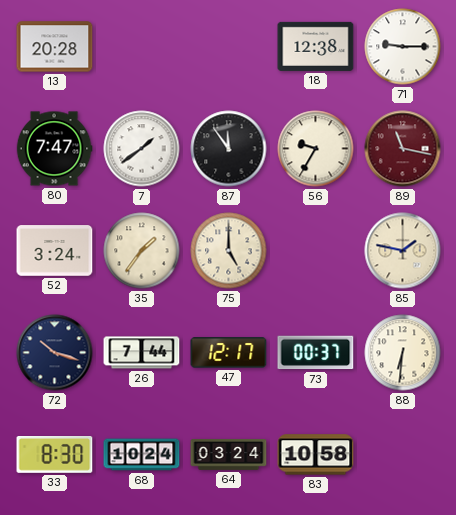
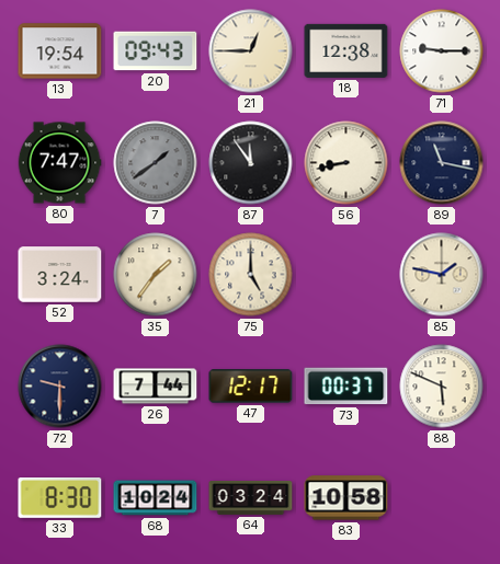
13: 20:28 -> 19:54 (60, 51)
20: none -> 09:43 (156, 51)
21: none -> 12:45 (251, 51)
7 dial: white -> grey (156, 163)
56: 9:35 -> 8:43 (346, 163)
89 dial: burgundy -> navy (442, 163)
72: 10:18 -> 9:30 (60, 387)
88: 6:31 -> 5:49 (442, 387)
